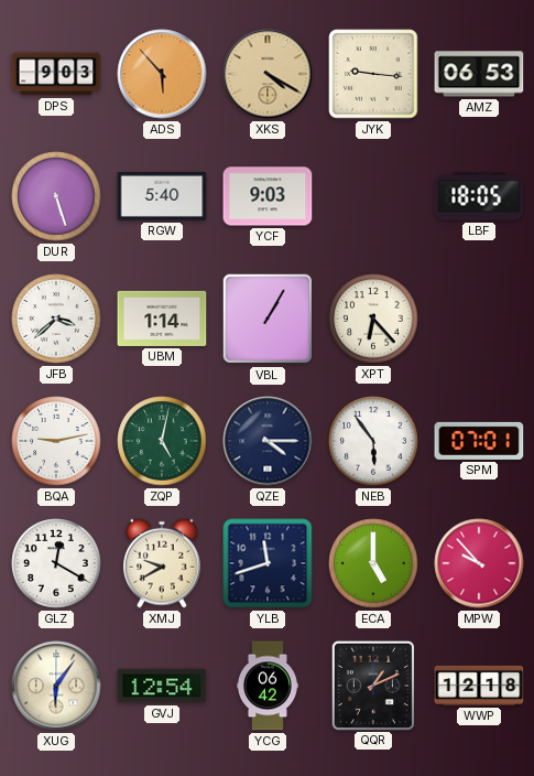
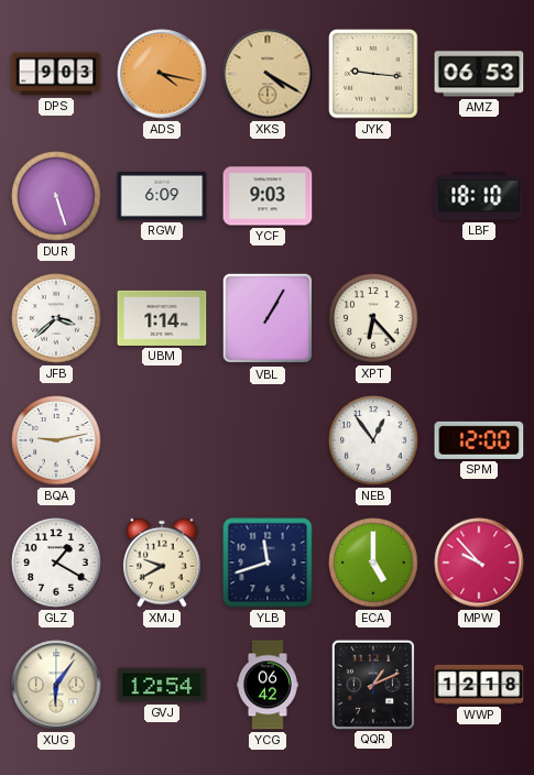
ADS: 5:53 -> 4:17 (162, 74)
RGW: 5:40 -> 6:09 (162, 196)
LBF: 18:05 -> 18:10 (479, 196)
ZQP: 5:02 -> none (162, 441)
QZE: 4:15 -> none (268, 441)
NEB: 5:54 -> 12:54 (373, 440)
SPM: 07:01 -> 12:00 (479, 440)
GLZ: 12:20 -> 1:20 (56, 563)
